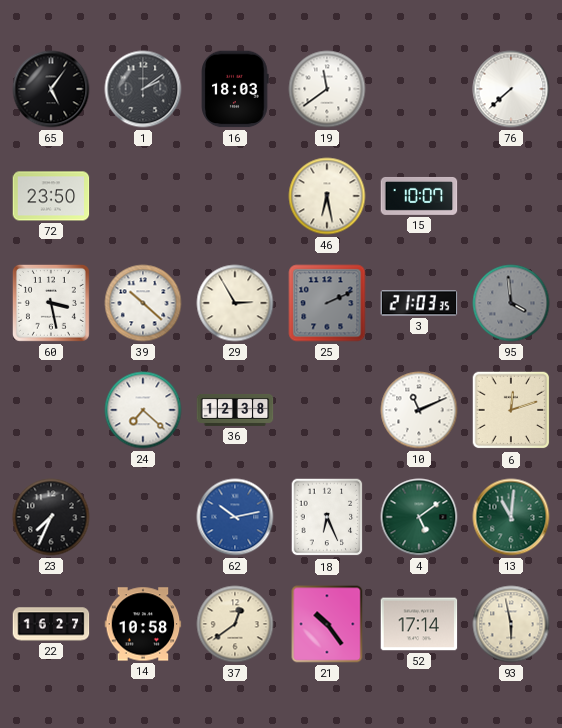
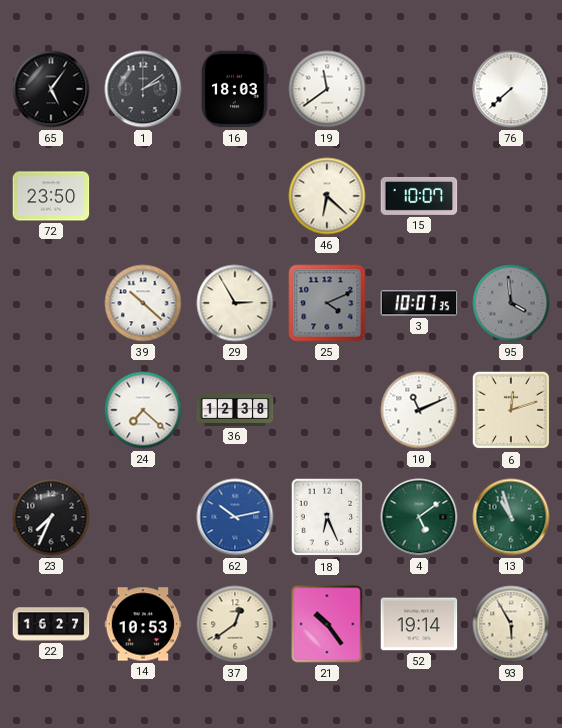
46: 6:28 -> 6:22 (327, 196)
60: 3:28 -> none (51, 303)
25: 2:11 -> 4:11 (327, 303)
3: 21:03 -> 10:07 (419, 303)
13: 11:01 -> 10:57 (511, 517)
14: 10:58 -> 10:53 (143, 624)
52: 17:14 -> 19:14 (419, 624)
93: 5:58 -> 5:55 (511, 624)
